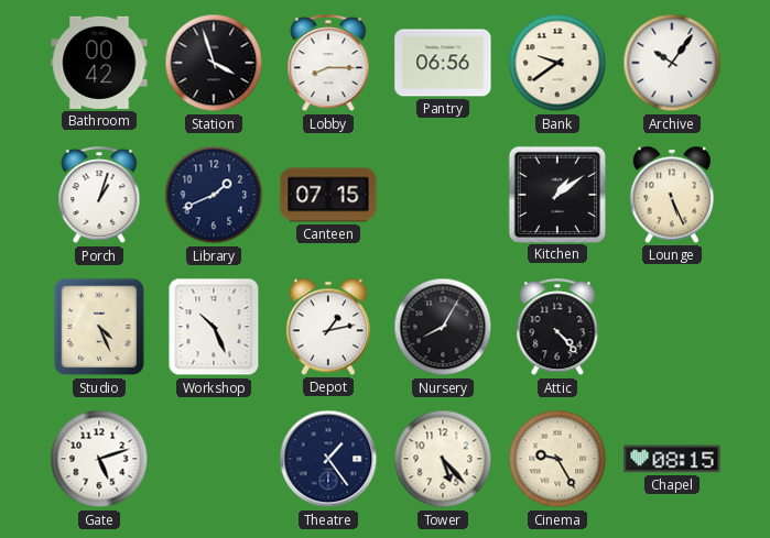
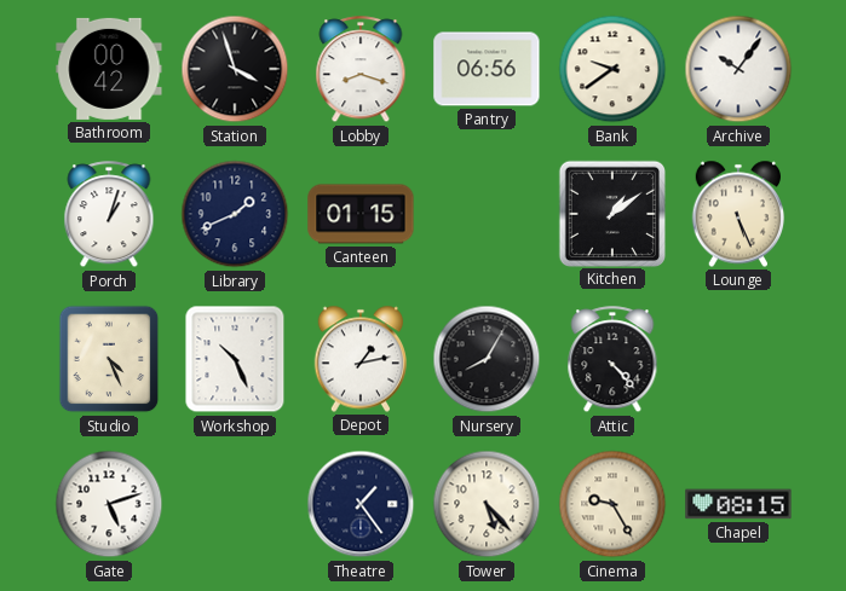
Lobby: 8:15 -> 8:18 (361, 70)
Canteen: 07:15 -> 01:15 (361, 214)
